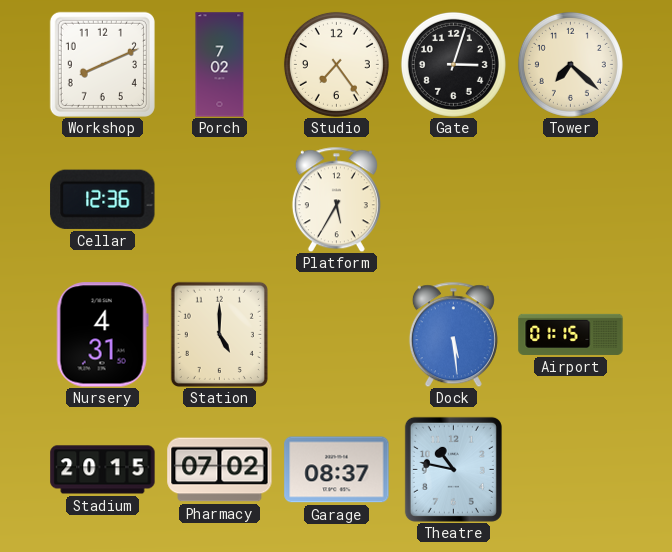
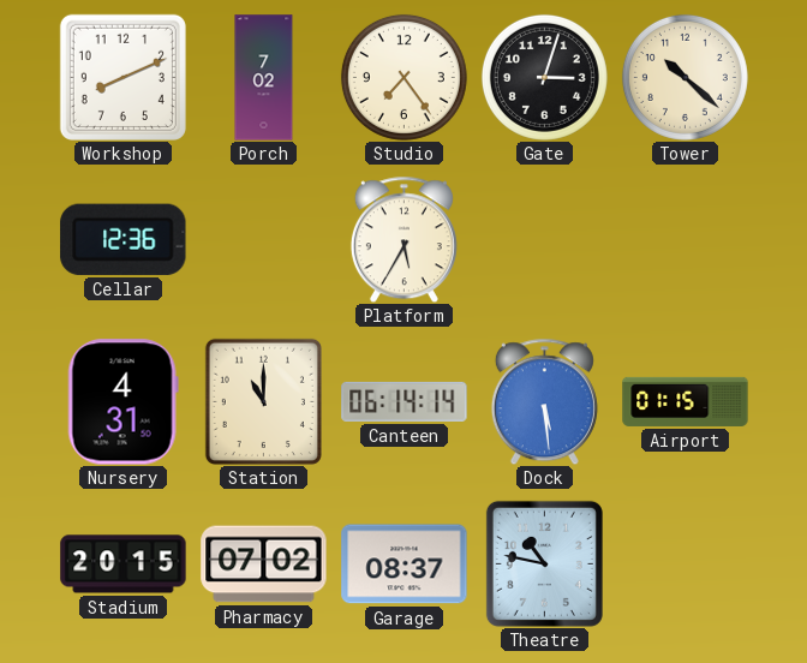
Tower: 7:22 -> 10:22 (685, 77)
Station: 5:00 -> 11:00 (263, 401)
Canteen: none -> 06:14 (405, 401)
